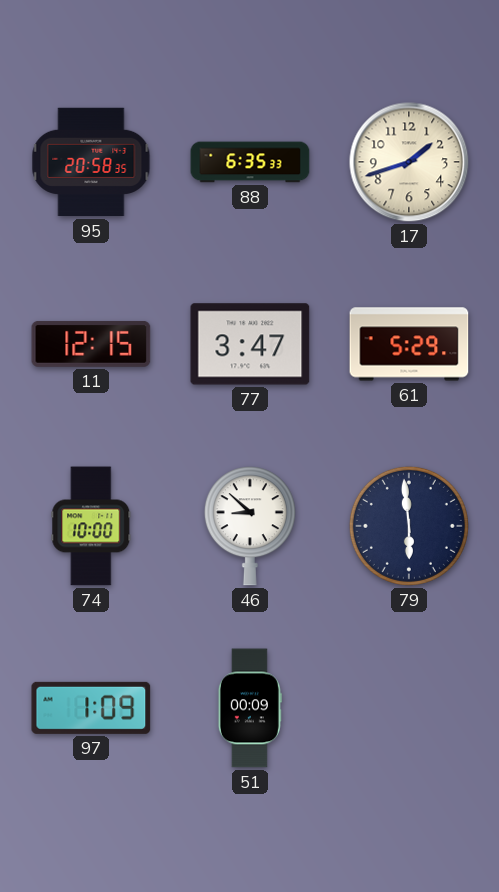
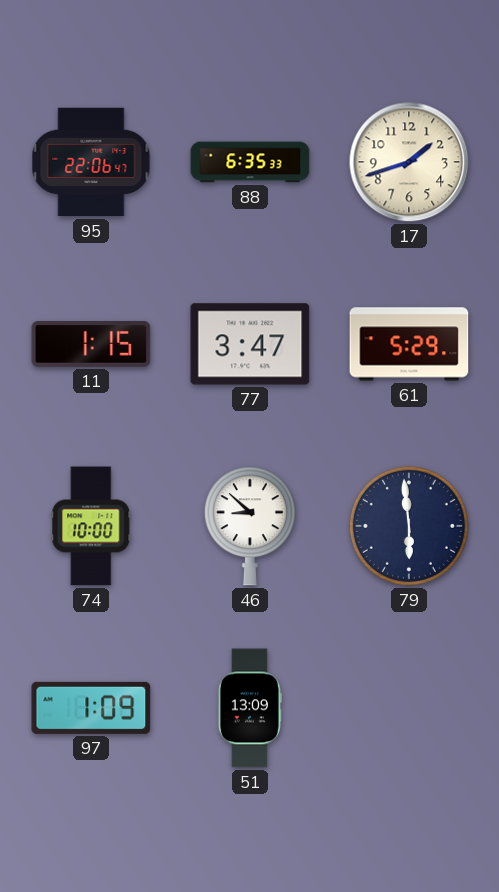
95: 20:58 -> 22:06 (91, 162)
11: 12:15 -> 1:15 (91, 344)
51: 00:09 -> 13:09 (250, 708)
